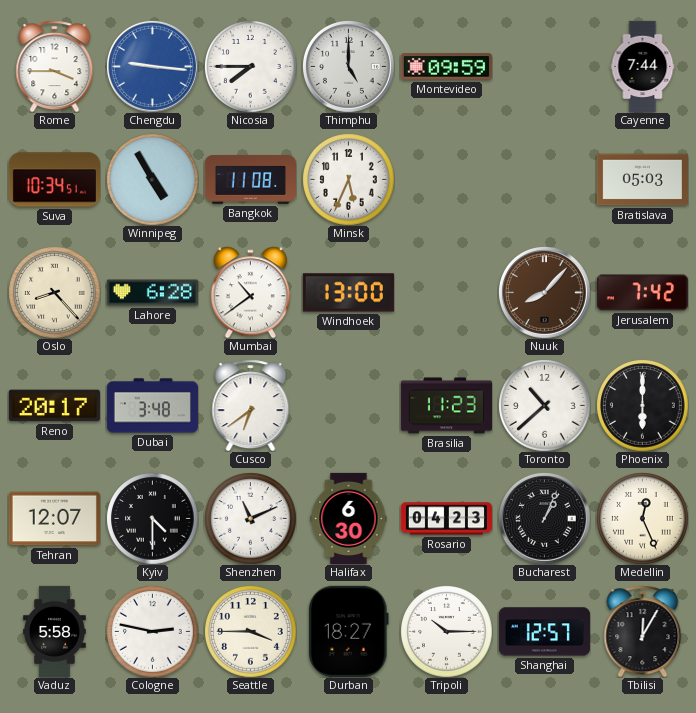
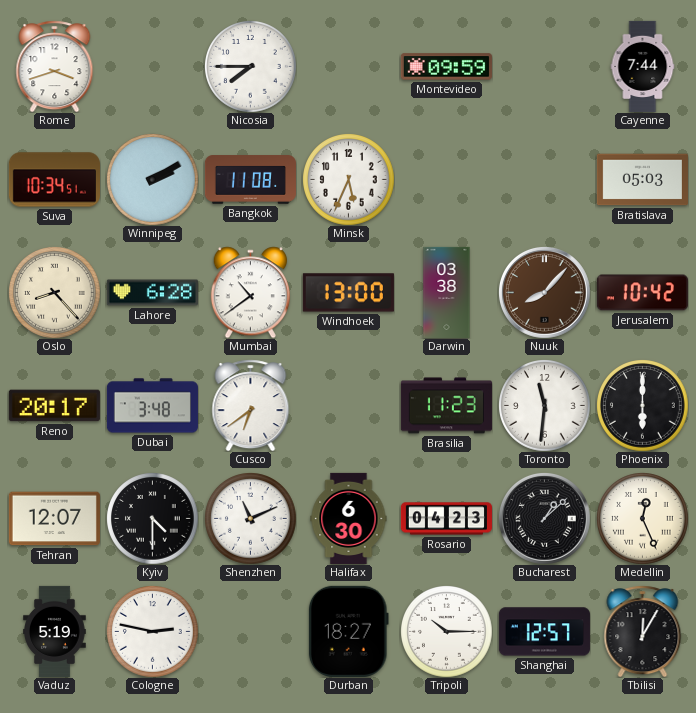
Rome: 3:45 -> 3:42 (55, 66)
Chengdu: 9:16 -> none (152, 66)
Thimphu: 5:00 -> none (348, 66)
Winnipeg: 4:55 -> 2:10 (153, 180)
Darwin: none -> 03:38 (447, 292)
Jerusalem: 7:42 -> 10:42 (642, 293)
Toronto: 10:38 -> 11:31 (545, 406)
Bucharest: 1:04 -> 1:08 (544, 518)
Vaduz: 5:58 -> 5:19 (55, 631)
Seattle: 3:45 -> none (251, 632)
